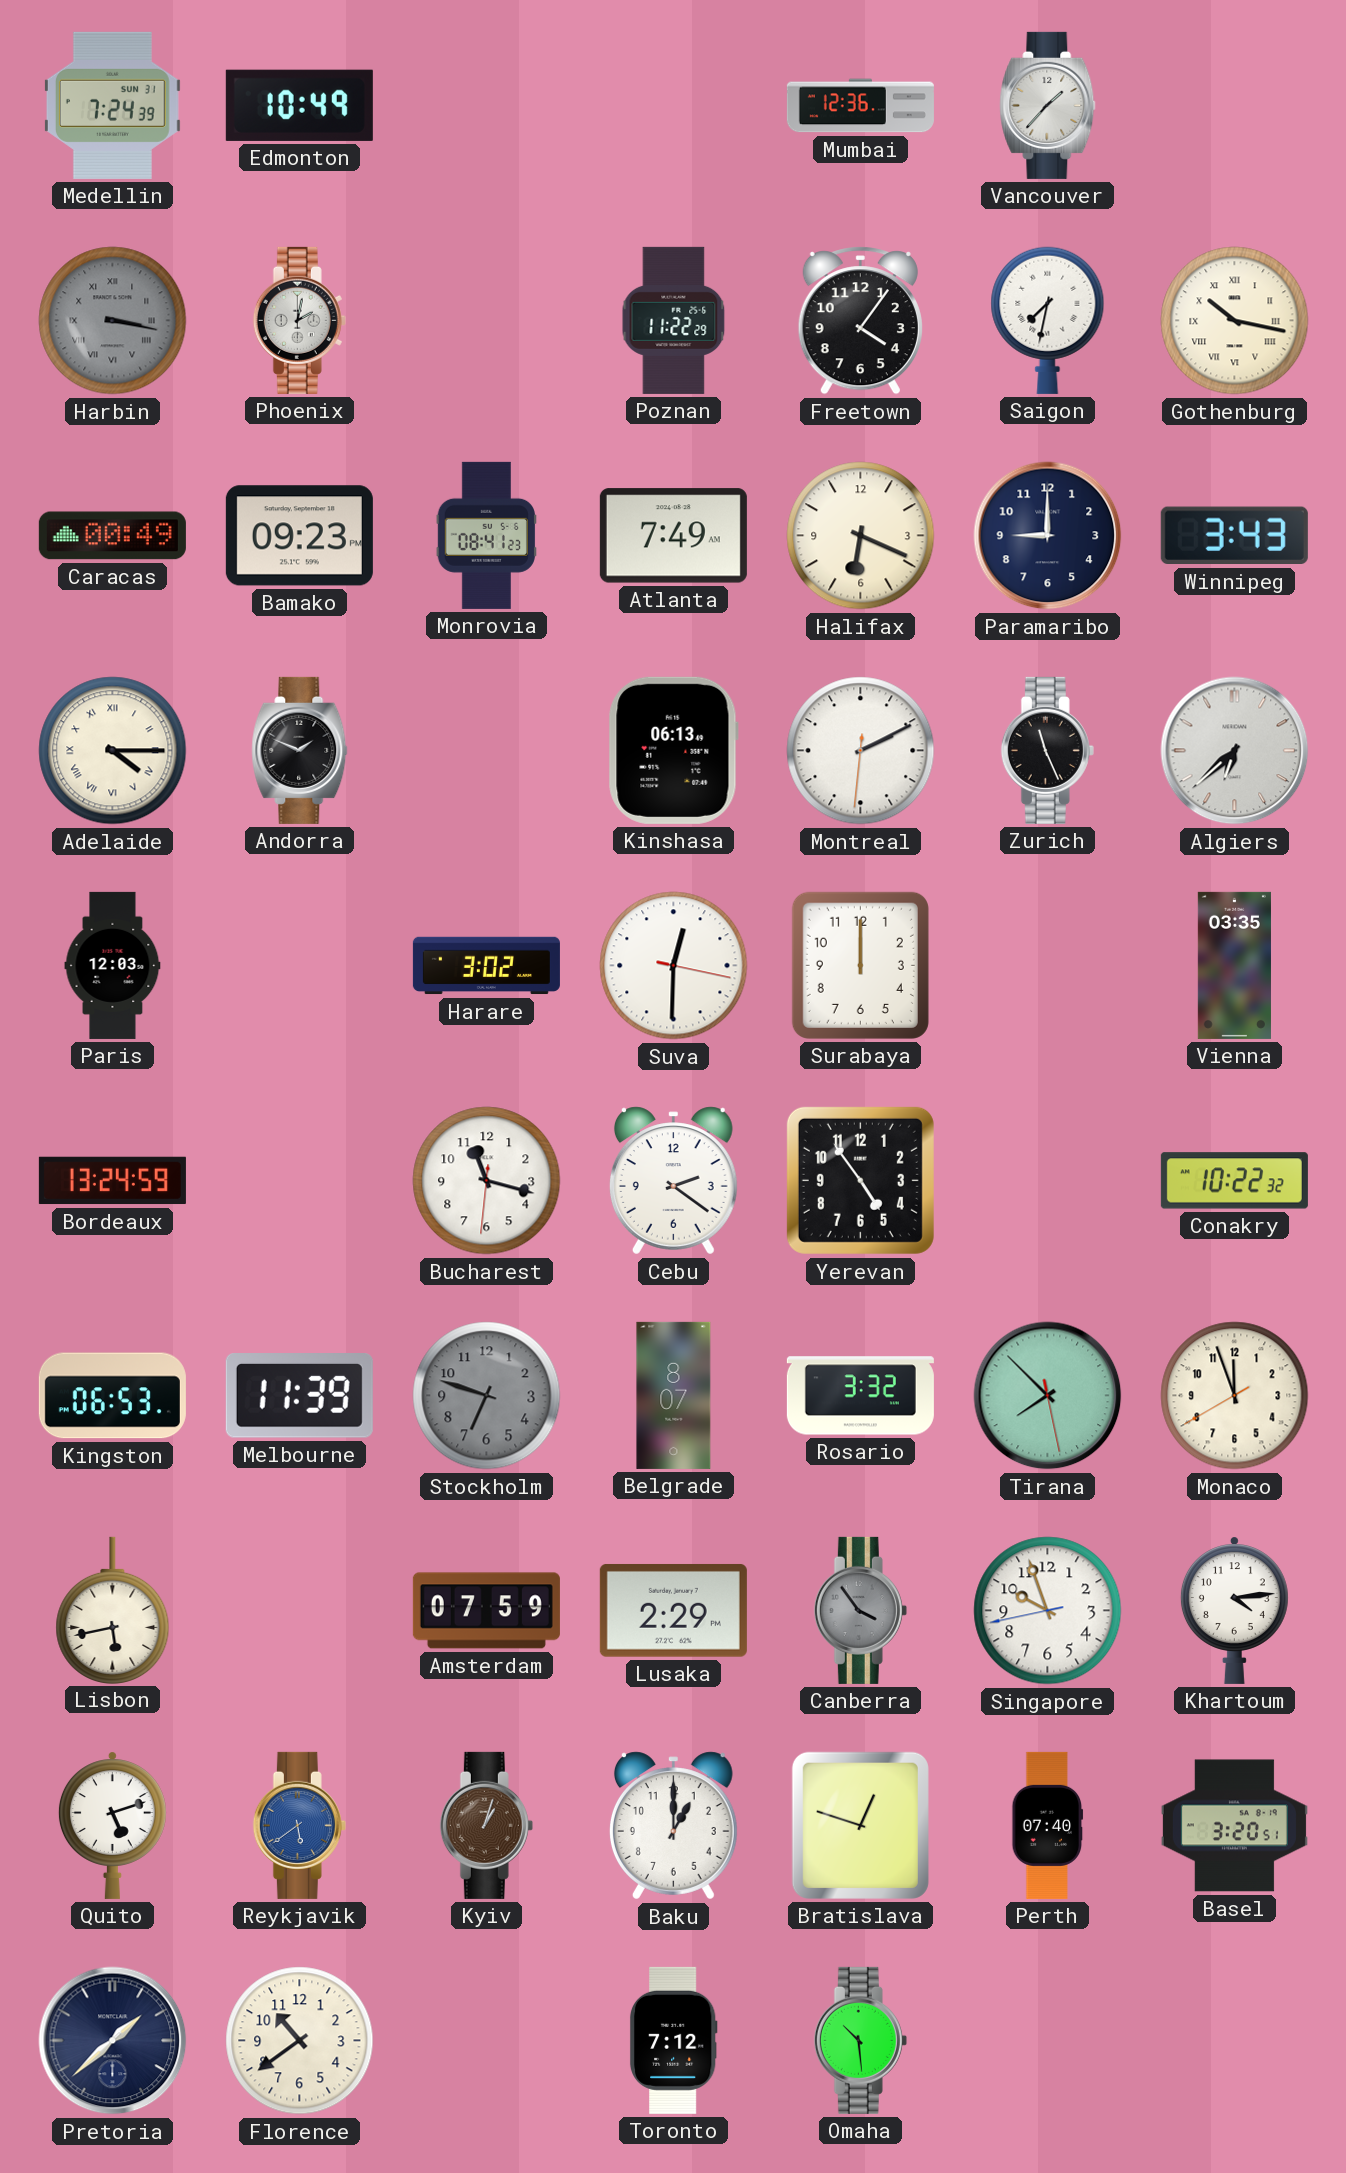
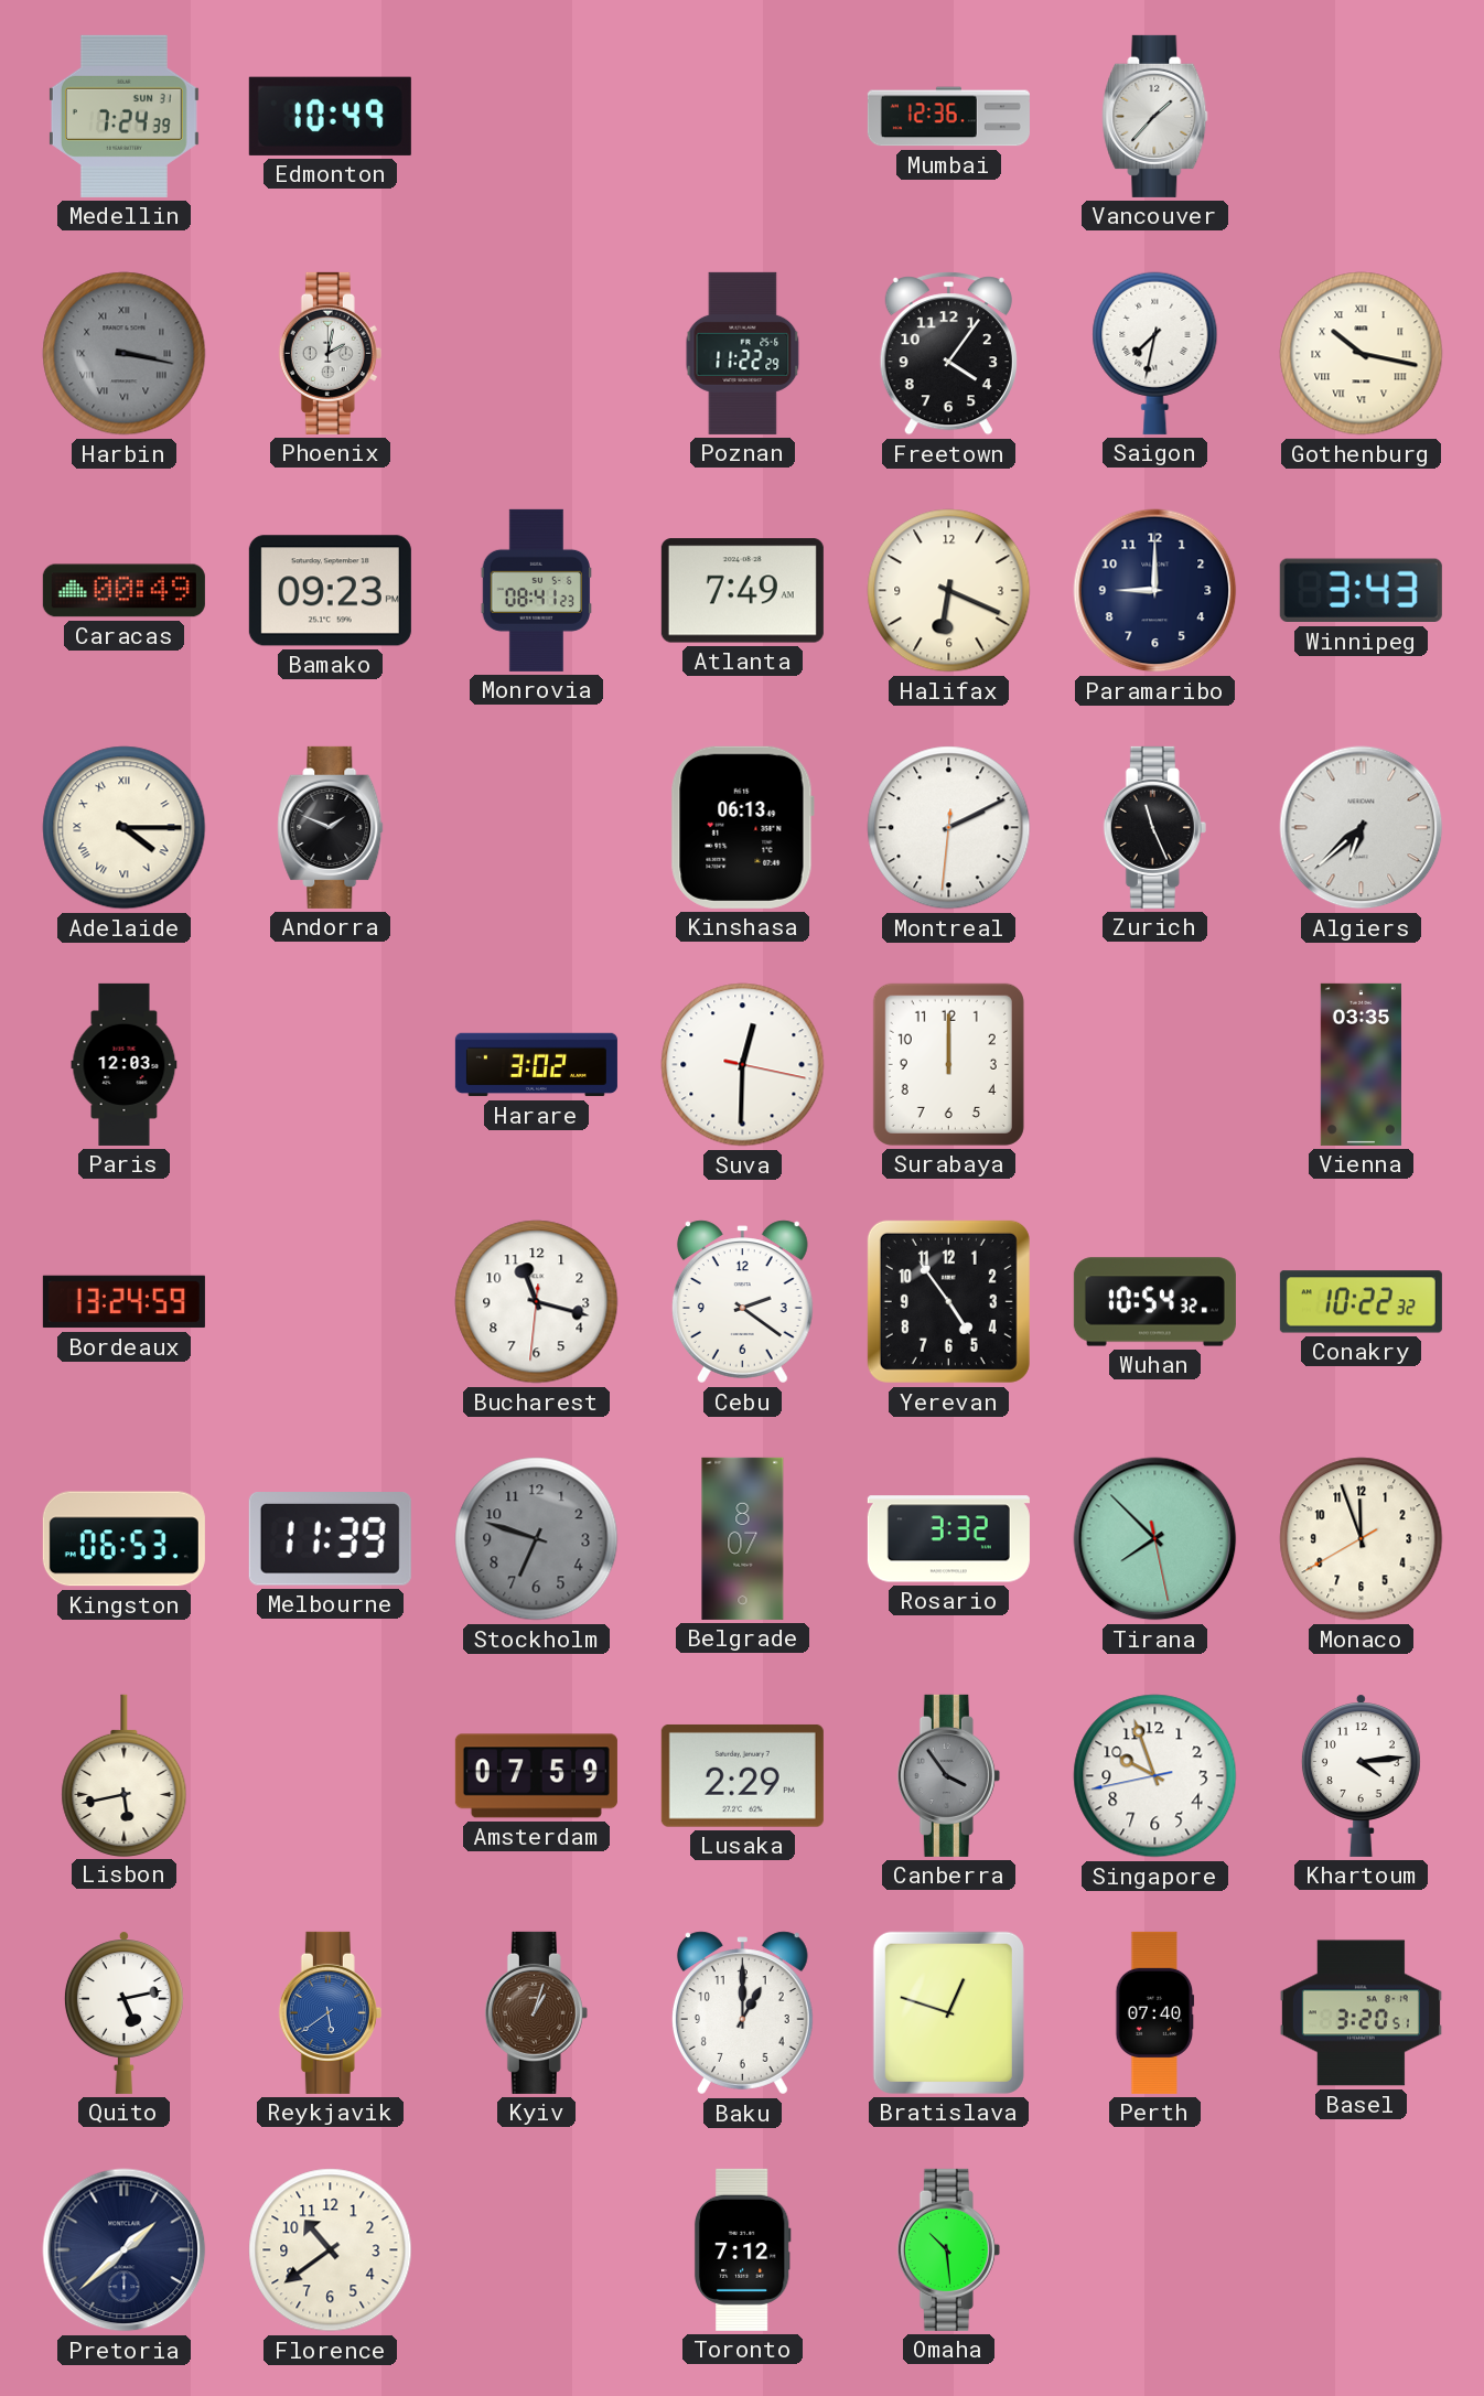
Wuhan: none -> 10:54 (1154, 1302)
Quito: 5:12 -> 5:13 (123, 2012)
